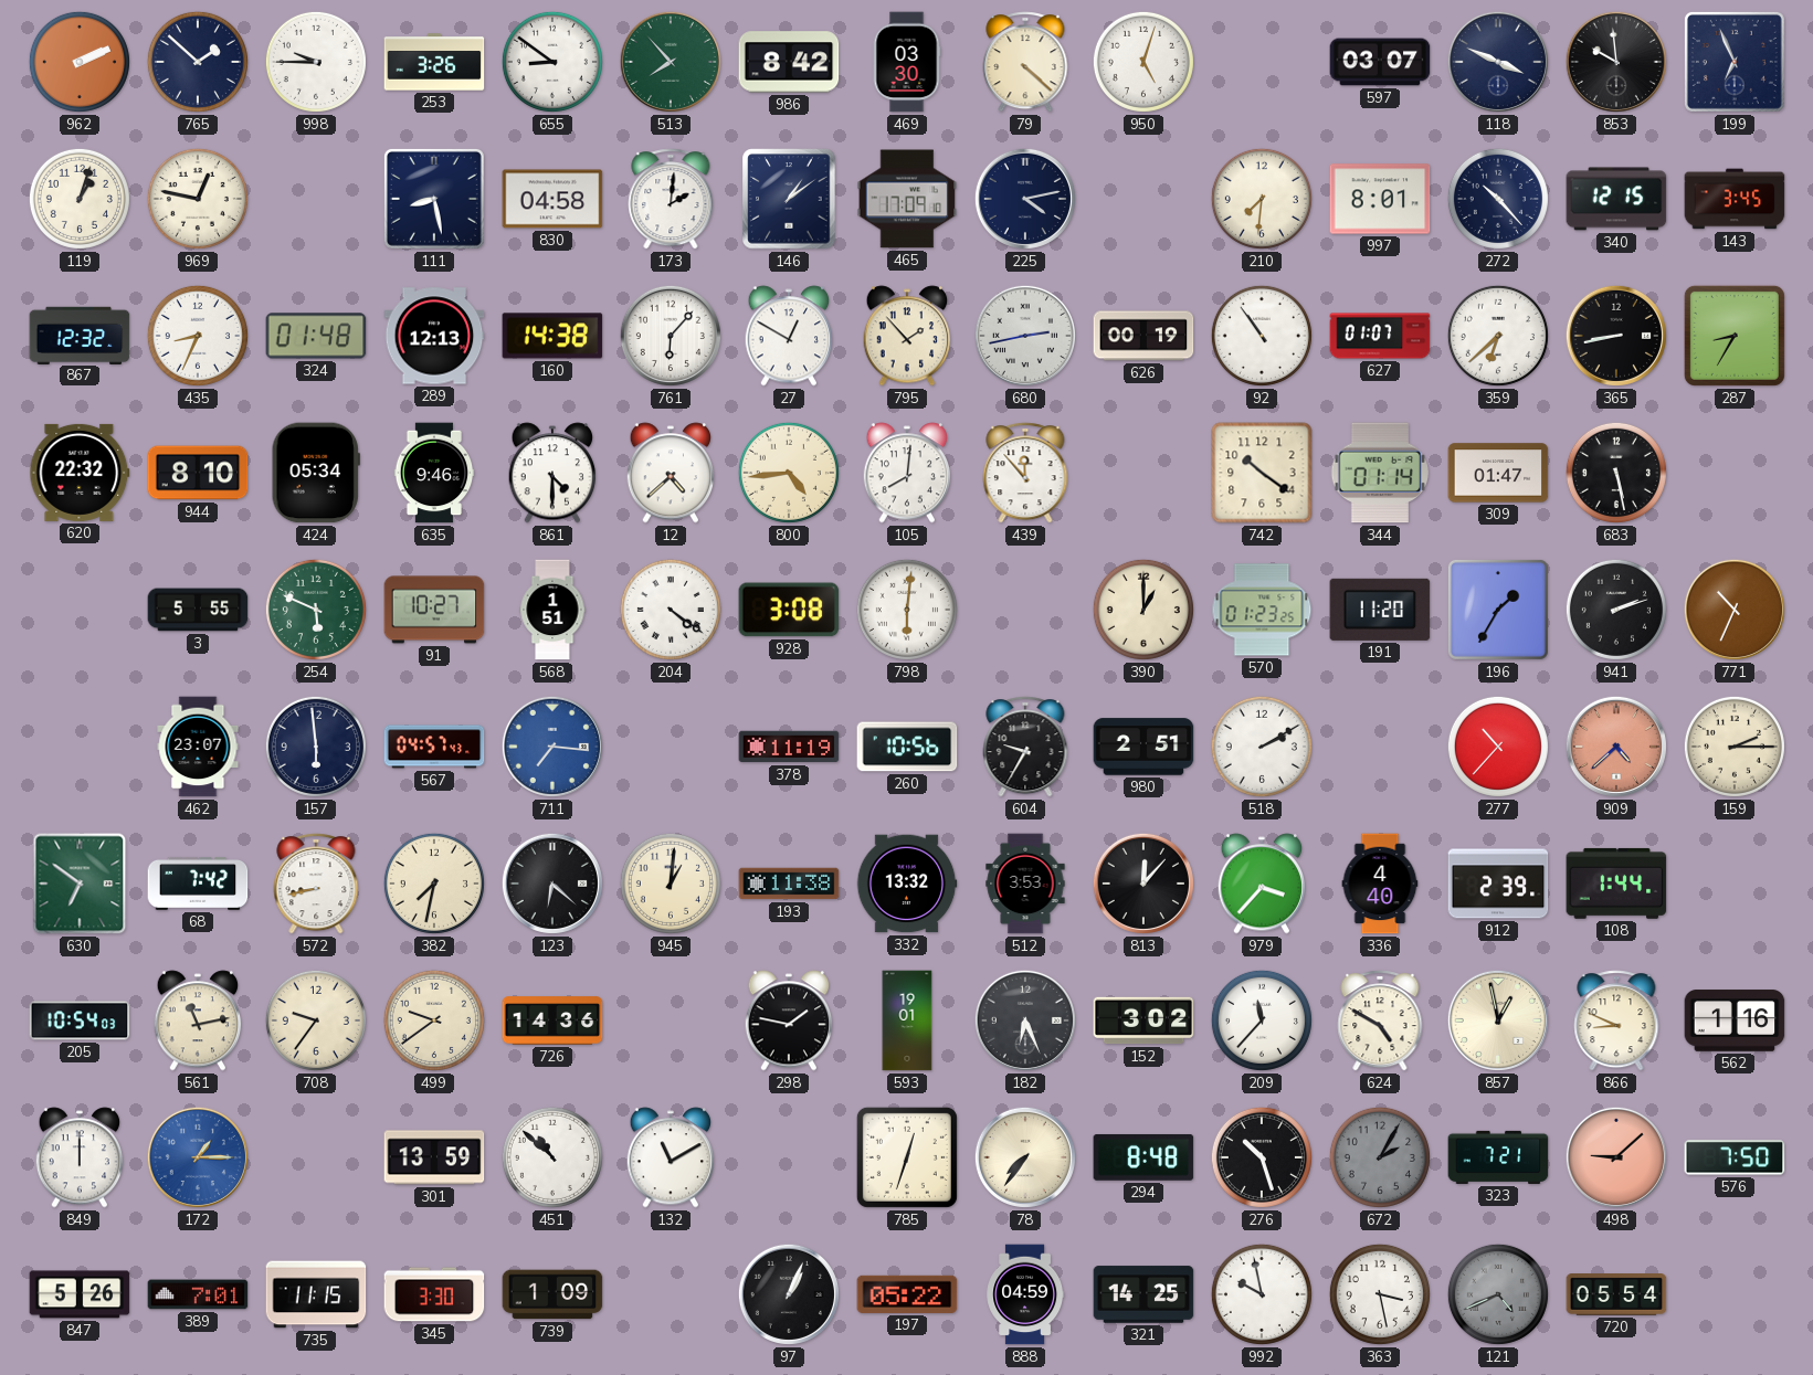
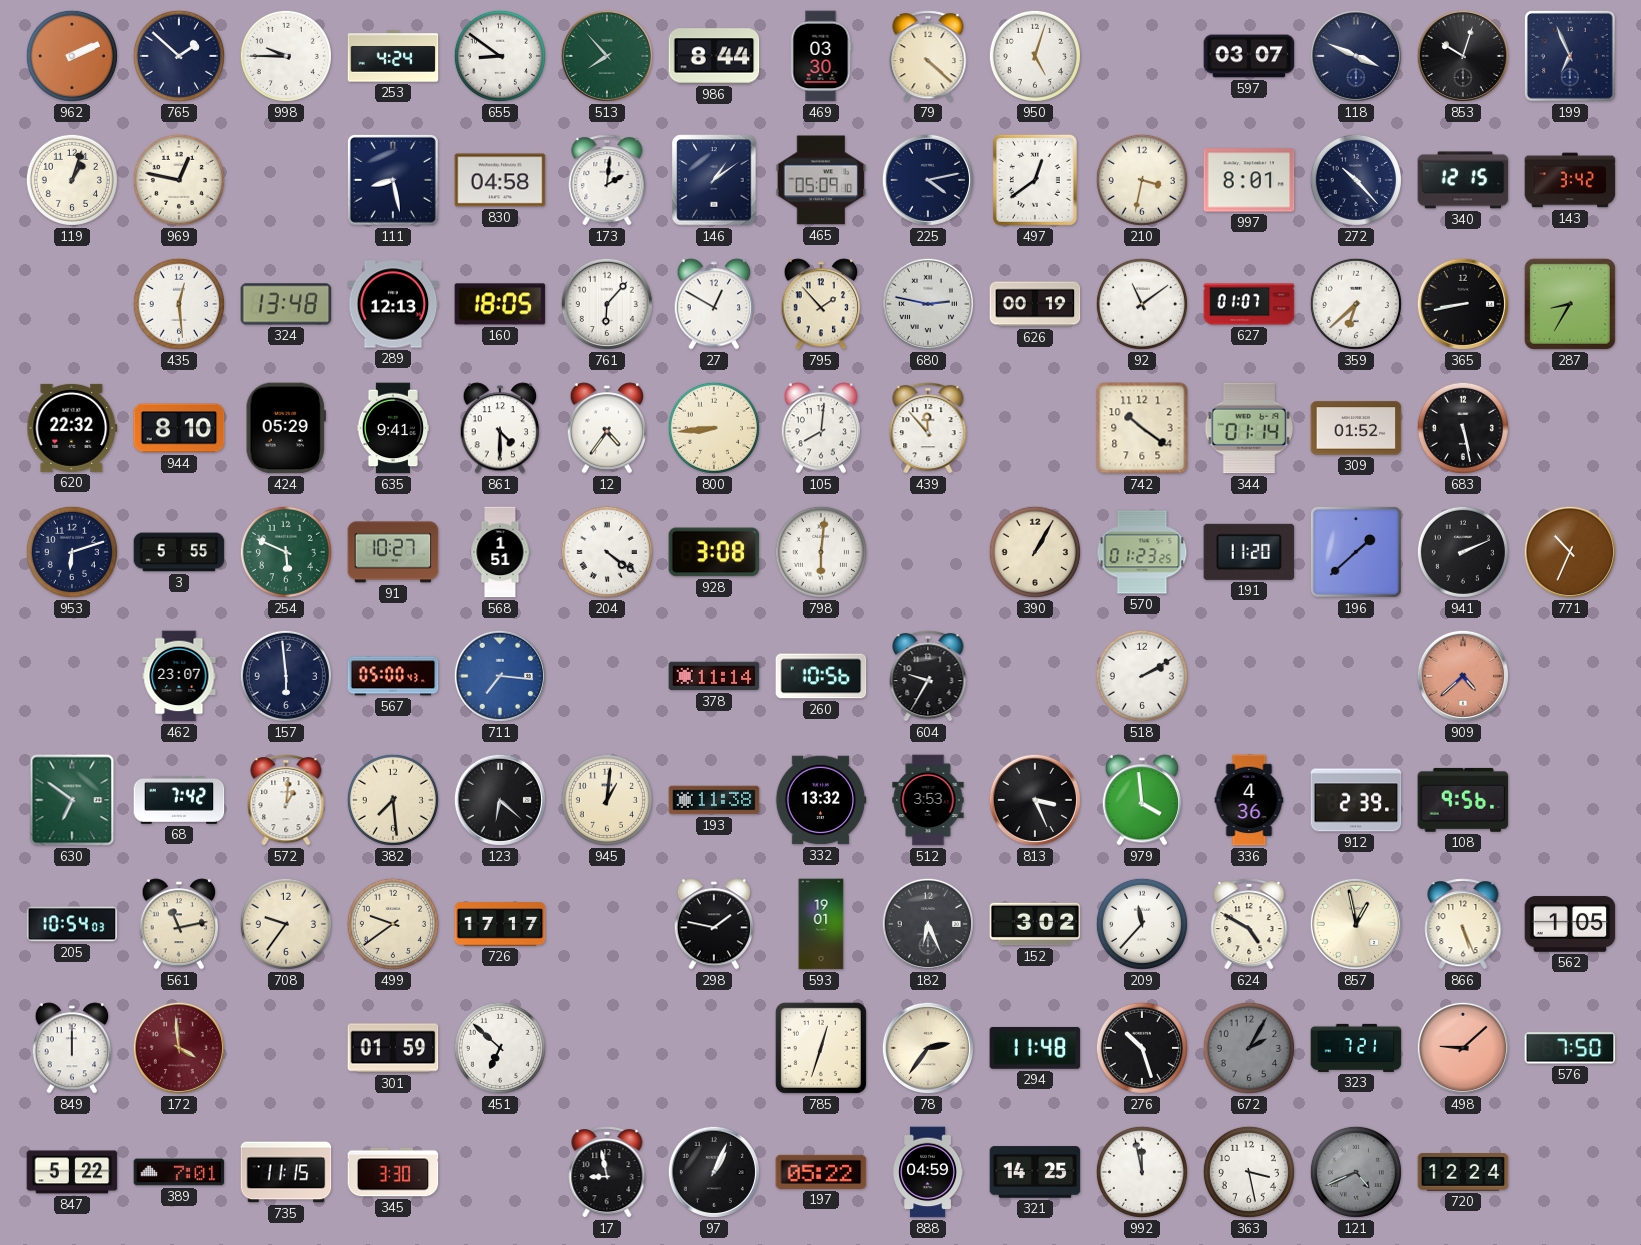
253: 3:26 -> 4:24 (393, 56)
986: 8:42 -> 8:44 (714, 56)
853: 9:59 -> 10:03 (1463, 56)
465: 17:09 -> 05:09 (821, 180)
497: none -> 12:39 (1035, 180)
210: 7:31 -> 3:32 (1142, 180)
143: 3:45 -> 3:42 (1570, 180)
867: 12:32 -> none (80, 335)
435: 8:34 -> 12:29 (179, 304)
324: 01:48 -> 13:48 (286, 304)
160: 14:38 -> 18:05 (500, 304)
680: 2:43 -> 2:47 (928, 304)
92: 10:54 -> 11:09 (1142, 304)
424: 05:34 -> 05:29 (286, 428)
635: 9:46 -> 9:41 (393, 428)
12: 4:38 -> 4:36 (607, 428)
800: 4:44 -> 8:44 (714, 428)
309: 01:47 -> 01:52 (1356, 428)
953: none -> 6:12 (72, 552)
390: 1:00 -> 1:05 (1035, 552)
196: 1:35 -> 1:38 (1356, 552)
941: 2:12 -> 2:11 (1463, 552)
567: 04:57 -> 05:00 (393, 676)
378: 11:19 -> 11:14 (714, 676)
980: 2:51 -> none (1143, 747)
277: 10:37 -> none (1498, 747)
159: 2:15 -> none (1735, 747)
572: 8:43 -> 1:01 (286, 800)
382: 7:32 -> 7:29 (393, 800)
813: 12:07 -> 3:26 (1035, 800)
979: 3:37 -> 3:59 (1142, 800)
336: 4:40 -> 4:36 (1249, 800)
108: 1:44 -> 9:56 (1463, 800)
726: 14:36 -> 17:17 (500, 924)
866: 8:49 -> 5:26 (1463, 924)
562: 1:16 -> 1:05 (1570, 924)
172: 1:15 -> 3:59 (179, 1048)
172 dial: blue -> burgundy (179, 1048)
301: 13:59 -> 01:59 (393, 1048)
451: 10:52 -> 6:52 (500, 1048)
132: 11:10 -> none (671, 1157)
78: 7:36 -> 2:36 (928, 1048)
294: 8:48 -> 11:48 (1035, 1048)
847: 5:26 -> 5:22 (72, 1172)
739: 1:09 -> none (552, 1294)
17: none -> 8:58 (607, 1172)
992: 9:58 -> 11:58 (1142, 1172)
720: 05:54 -> 12:24 (1463, 1173)
